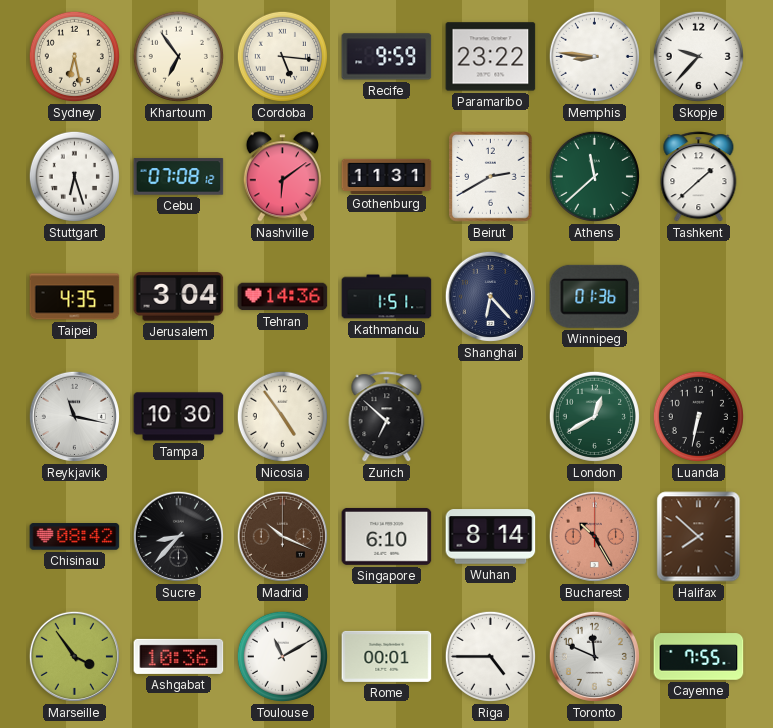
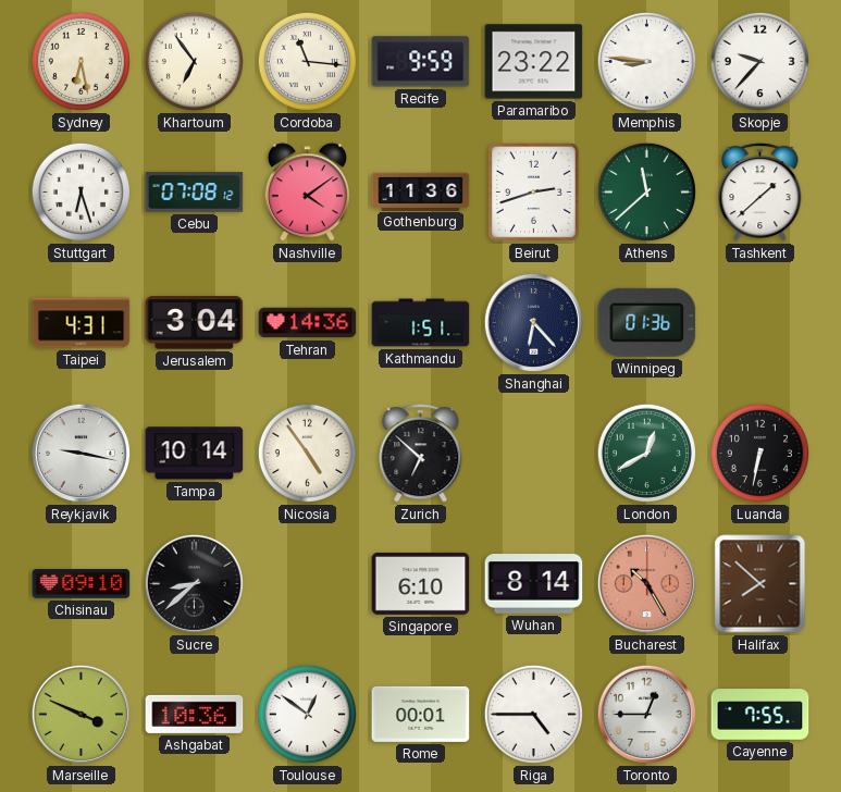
Cordoba: 5:16 -> 11:16 (307, 61)
Nashville: 6:09 -> 4:09 (307, 193)
Gothenburg: 11:31 -> 11:36 (421, 191)
Beirut: 2:40 -> 2:42 (534, 193)
Taipei: 4:35 -> 4:31 (82, 323)
Reykjavik: 11:17 -> 9:17 (81, 453)
Tampa: 10:30 -> 10:14 (195, 454)
Chisinau: 08:42 -> 09:10 (82, 584)
Sucre: 8:37 -> 8:38 (194, 583)
Madrid: 10:19 -> none (282, 536)
Marseille: 3:54 -> 3:49 (81, 714)
Toulouse: 11:10 -> 12:51 (307, 714)
Toronto: 11:49 -> 12:45 (646, 714)
